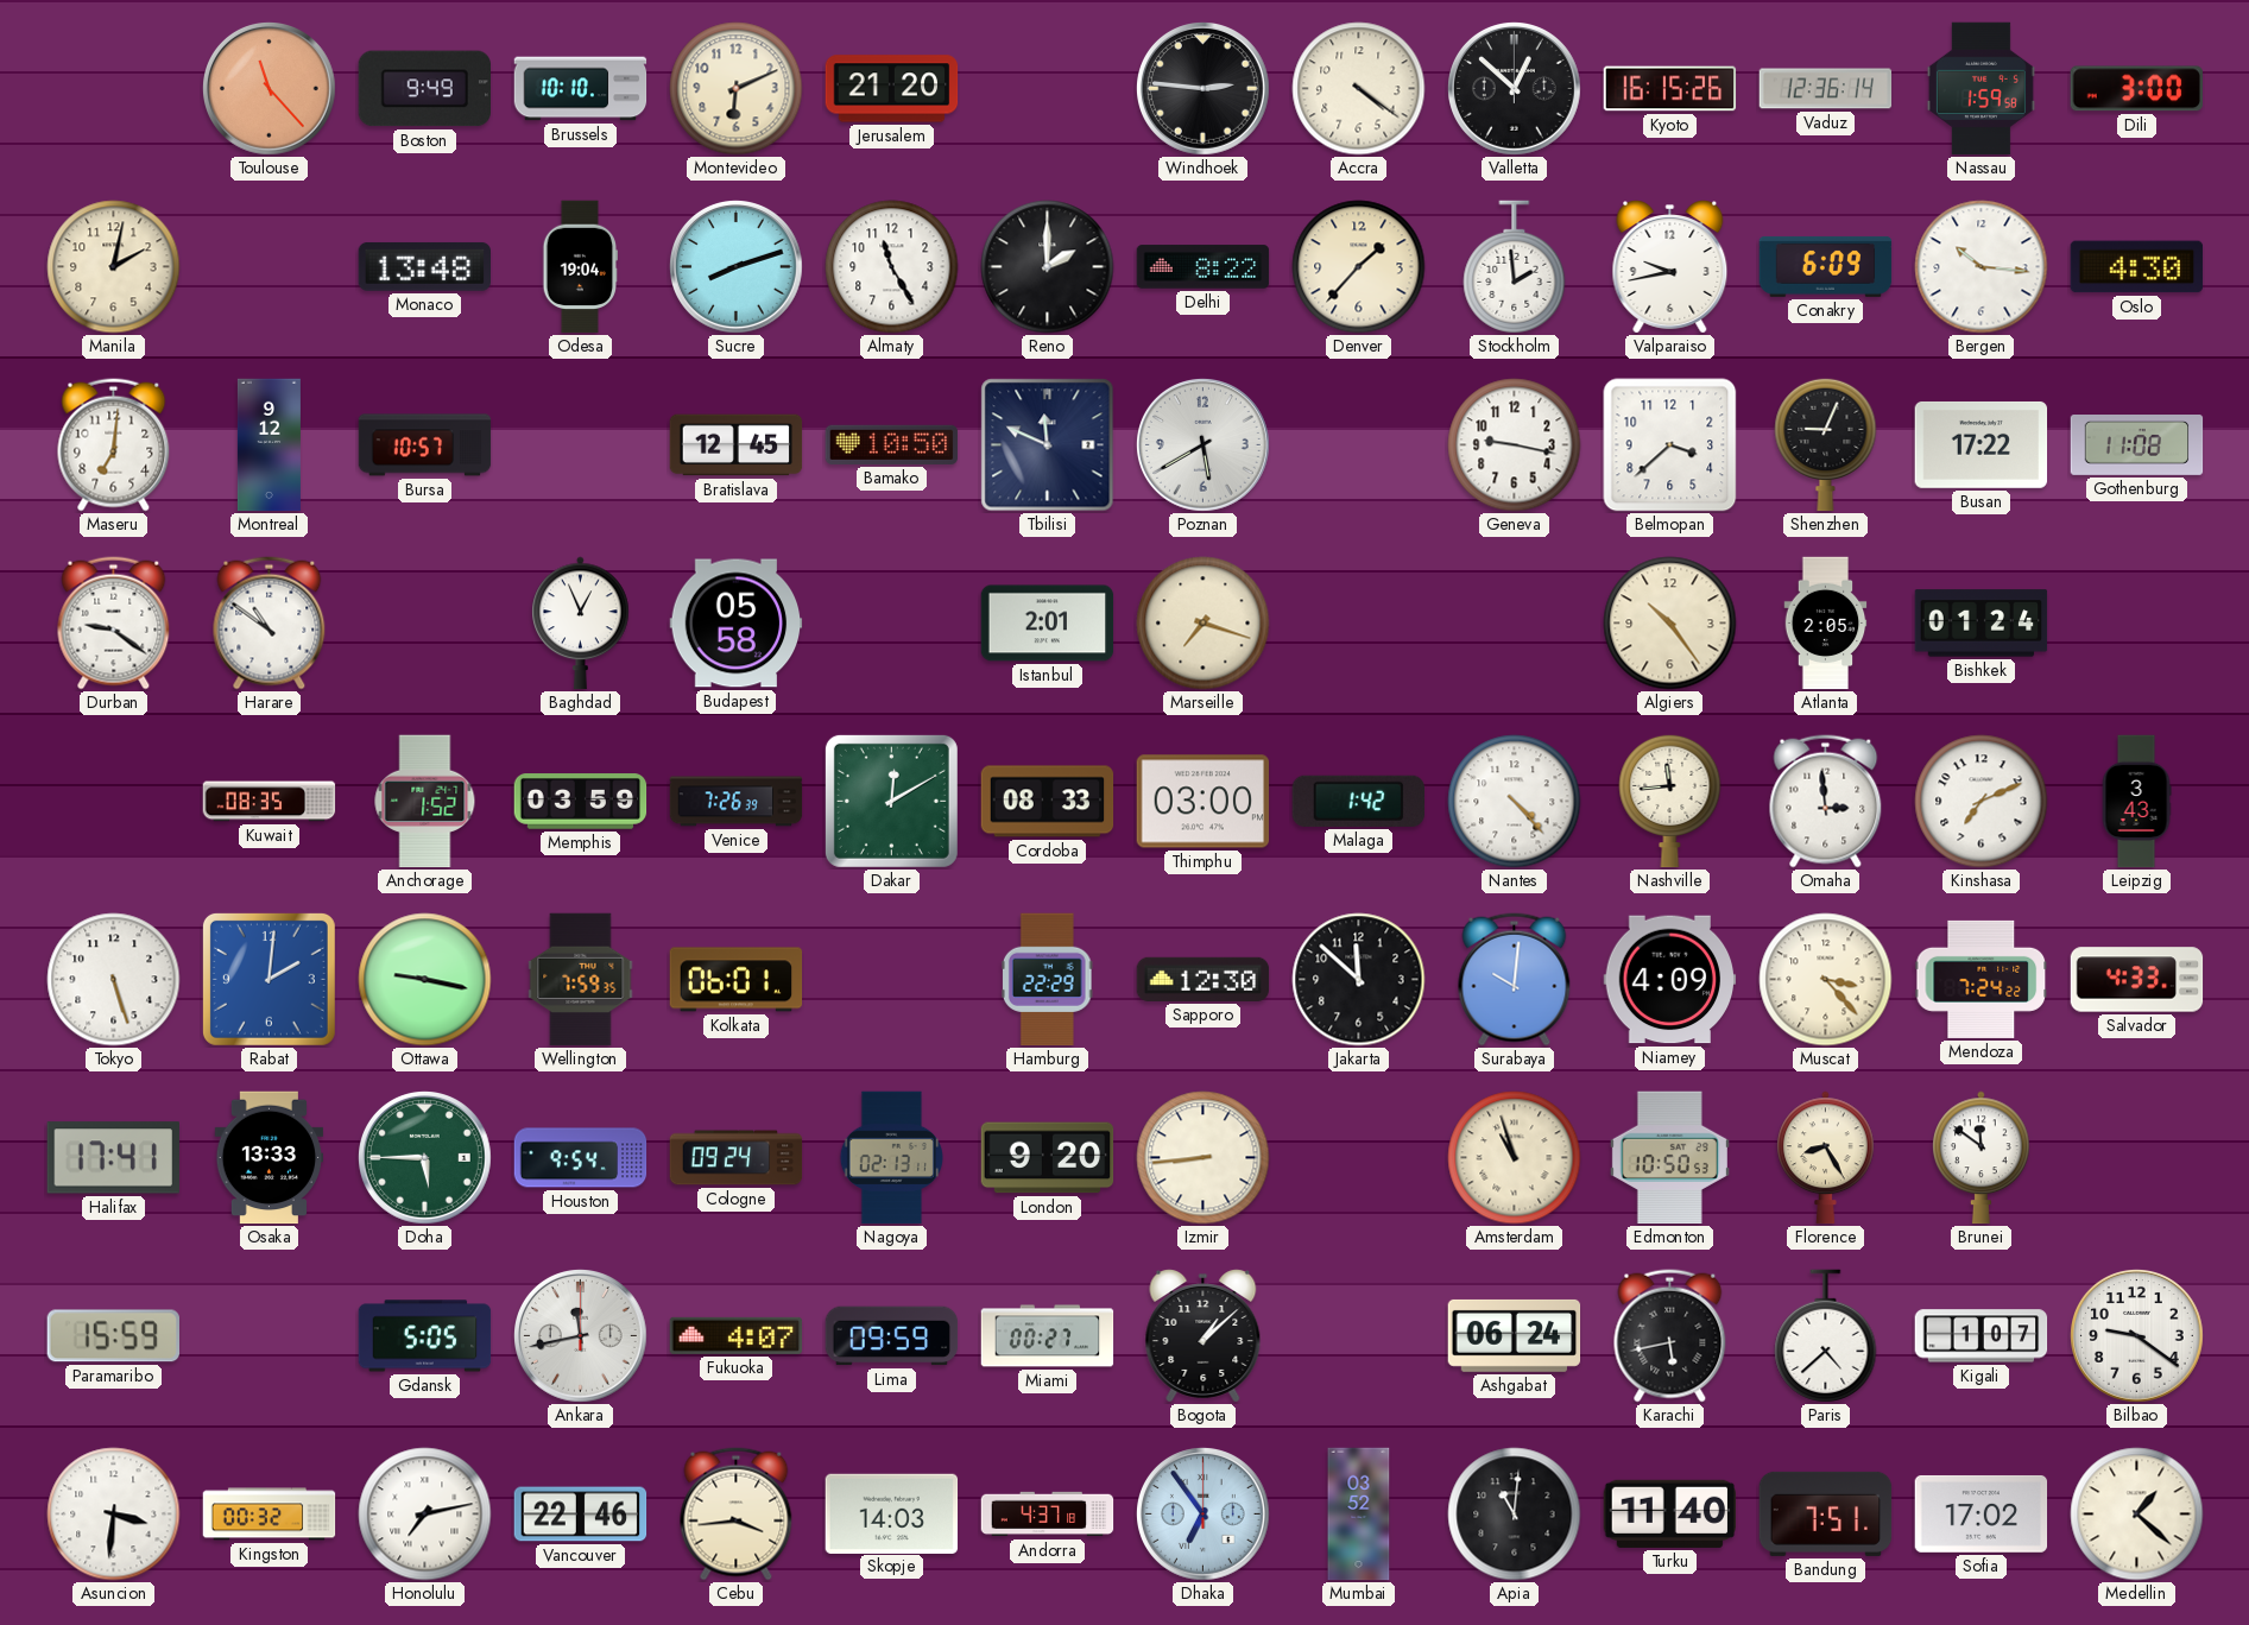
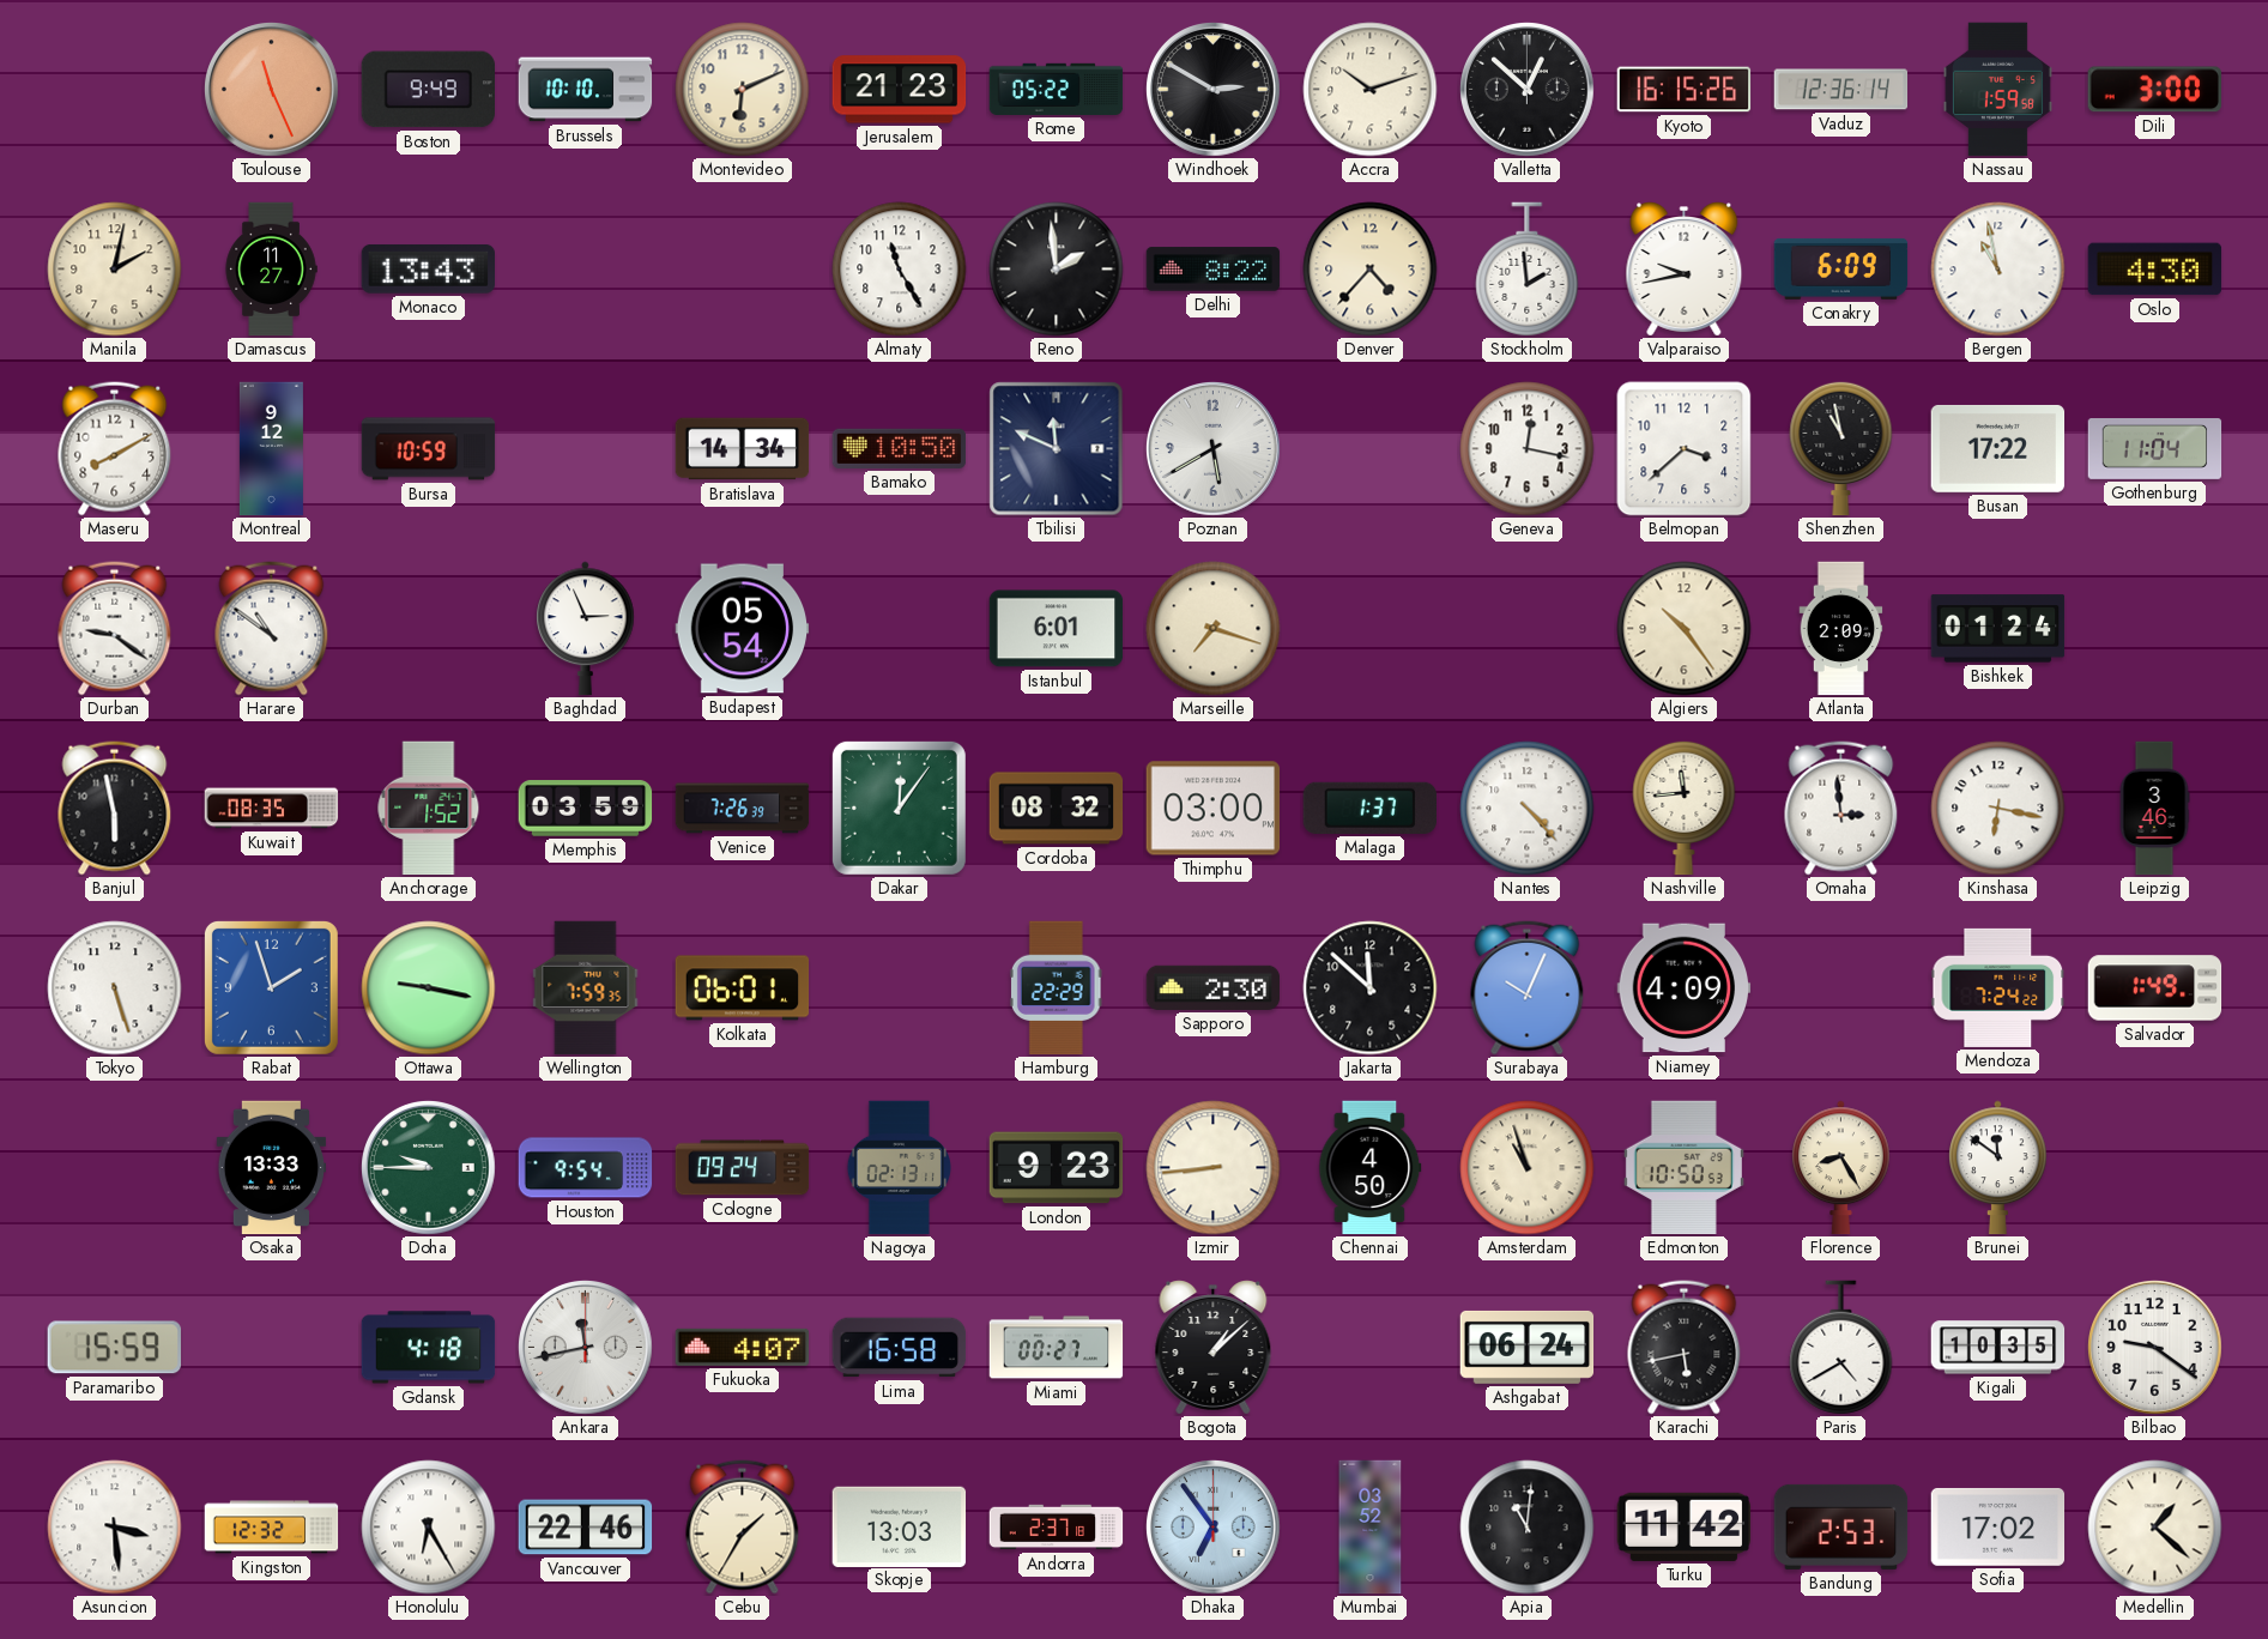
Toulouse: 11:23 -> 11:26 (272, 90)
Jerusalem: 21:20 -> 21:23 (900, 90)
Rome: none -> 05:22 (1057, 89)
Windhoek: 2:46 -> 2:50 (1214, 90)
Accra: 4:21 -> 10:12 (1371, 90)
Damascus: none -> 11:27 (271, 270)
Monaco: 13:48 -> 13:43 (428, 268)
Odesa: 19:04 -> none (580, 267)
Sucre: 8:12 -> none (737, 267)
Reno: 2:00 -> 1:59 (1057, 270)
Denver: 1:37 -> 4:37 (1371, 270)
Bergen: 10:16 -> 10:58 (1998, 270)
Maseru: 7:01 -> 8:10 (115, 449)
Bursa: 10:57 -> 10:59 (429, 449)
Bratislava: 12:45 -> 14:34 (743, 449)
Geneva: 9:17 -> 12:17 (1528, 449)
Shenzhen: 9:04 -> 10:58 (1841, 448)
Gothenburg: 11:08 -> 11:04 (2155, 449)
Baghdad: 12:56 -> 2:56 (586, 629)
Budapest: 05:58 -> 05:54 (743, 629)
Istanbul: 2:01 -> 6:01 (1057, 629)
Atlanta: 2:05 -> 2:09 (1841, 629)
Banjul: none -> 5:58 (115, 809)
Dakar: 12:10 -> 12:06 (899, 808)
Cordoba: 08:33 -> 08:32 (1057, 809)
Malaga: 1:42 -> 1:37 (1371, 808)
Kinshasa: 7:11 -> 6:17 (1998, 809)
Leipzig: 3:43 -> 3:46 (2154, 809)
Rabat: 2:01 -> 1:57 (271, 987)
Sapporo: 12:30 -> 2:30 (1214, 987)
Surabaya: 10:01 -> 10:04 (1528, 988)
Muscat: 3:23 -> none (1826, 980)
Salvador: 4:33 -> 1:49 (2155, 988)
Halifax: 17:41 -> none (113, 1158)
Doha: 5:45 -> 9:45 (429, 1168)
London: 9:20 -> 9:23 (1057, 1168)
Chennai: none -> 4:50 (1371, 1168)
Gdansk: 5:05 -> 4:18 (429, 1348)
Lima: 09:59 -> 16:58 (900, 1348)
Paris: 4:38 -> 4:40 (1841, 1348)
Kigali: 1:07 -> 10:35 (1998, 1348)
Asuncion: 3:31 -> 3:29 (115, 1528)
Kingston: 00:32 -> 12:32 (272, 1528)
Honolulu: 7:13 -> 6:25 (429, 1528)
Cebu: 3:44 -> 1:35 (743, 1528)
Skopje: 14:03 -> 13:03 (900, 1526)
Andorra: 4:37 -> 2:37 (1057, 1528)
Turku: 11:40 -> 11:42 (1685, 1526)
Bandung: 7:51 -> 2:53 (1841, 1526)
